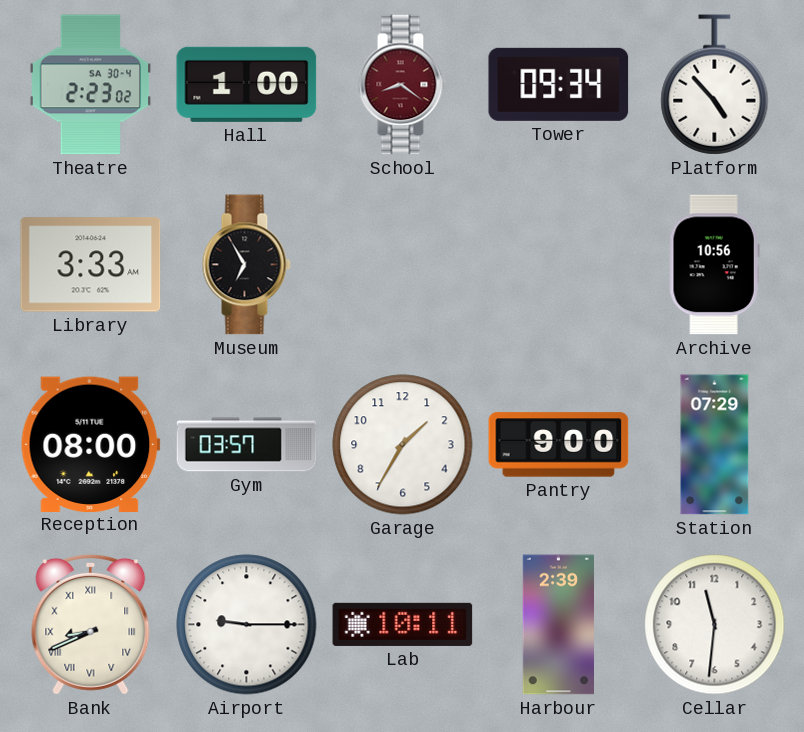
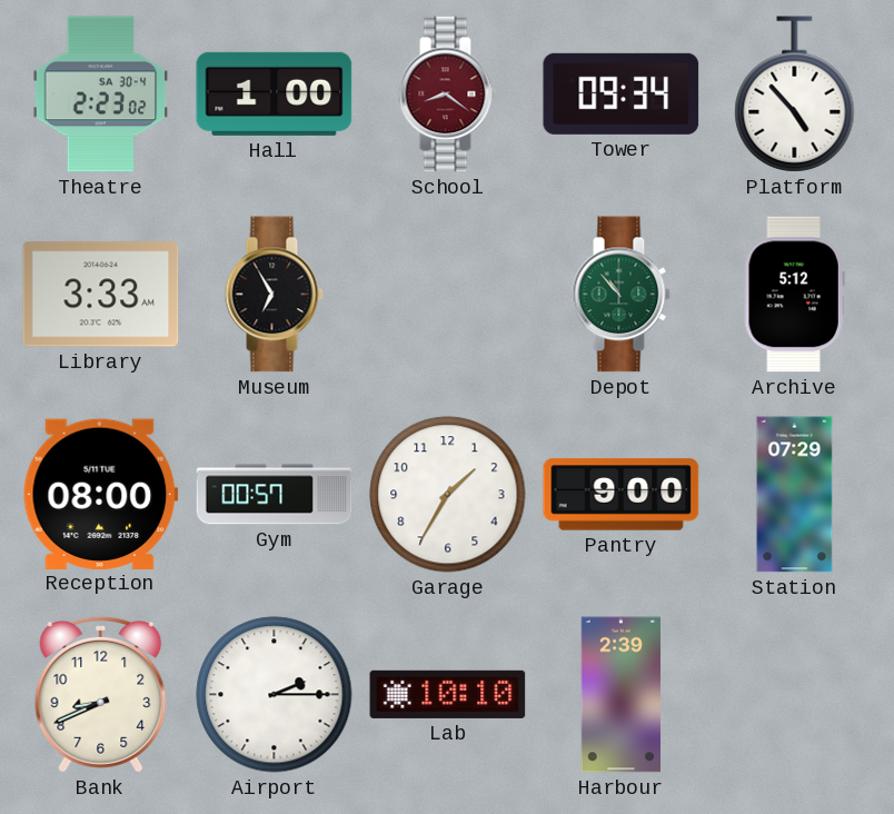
Depot: none -> 10:53 (620, 295)
Archive: 10:56 -> 5:12 (794, 295)
Gym: 03:57 -> 00:57 (275, 495)
Bank numerals: Roman -> Arabic (101, 694)
Airport: 9:15 -> 2:15 (275, 695)
Lab: 10:11 -> 10:10 (448, 694)
Cellar: 11:31 -> none (715, 625)
